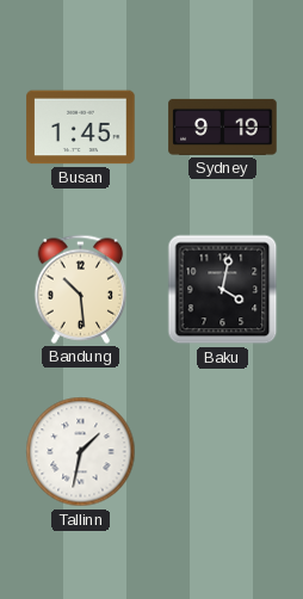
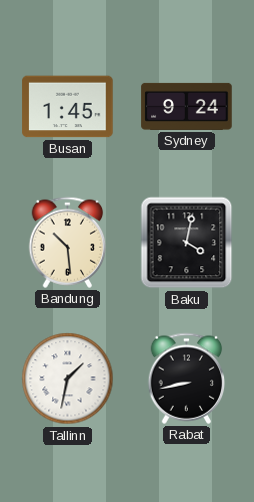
Sydney: 9:19 -> 9:24 (187, 106)
Rabat: none -> 8:43 (187, 378)
